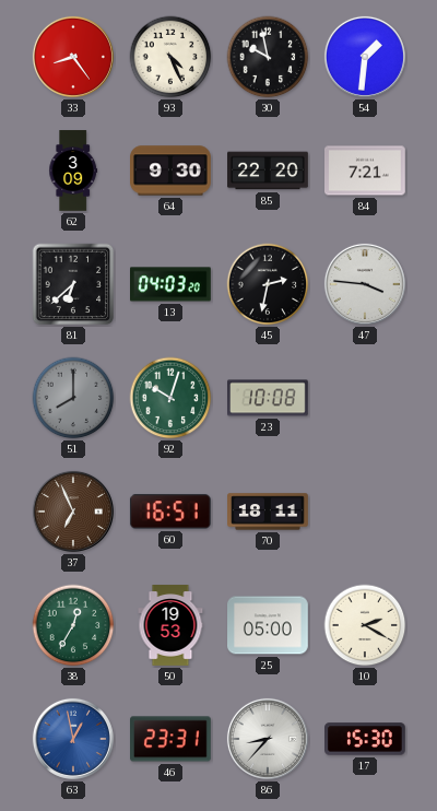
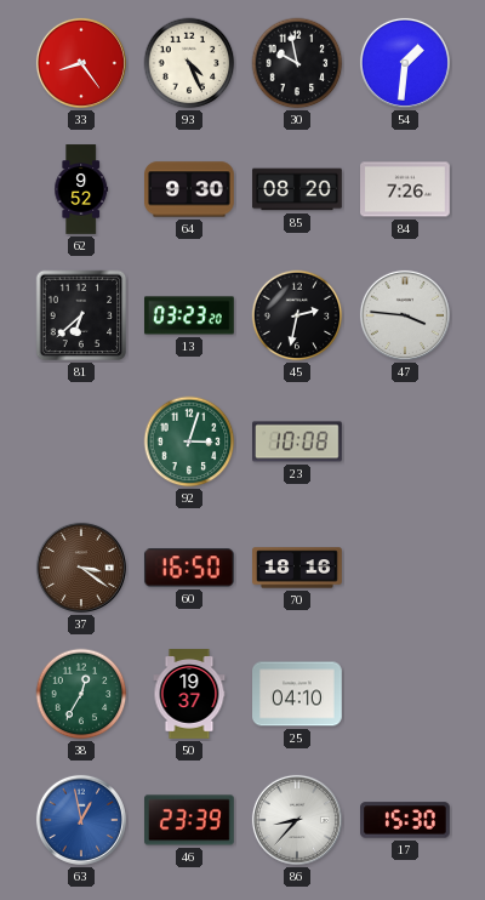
62: 3:09 -> 9:52 (81, 189)
85: 22:20 -> 08:20 (297, 189)
84: 7:21 -> 7:26 (406, 189)
13: 04:03 -> 03:23 (190, 315)
51: 8:00 -> none (73, 398)
92: 10:03 -> 3:03 (189, 442)
37: 6:56 -> 3:21 (81, 568)
60: 16:51 -> 16:50 (189, 568)
70: 18:11 -> 18:16 (297, 568)
50: 19:53 -> 19:37 (189, 694)
25: 05:00 -> 04:10 (297, 694)
10: 2:20 -> none (365, 625)
46: 23:31 -> 23:39 (190, 820)
